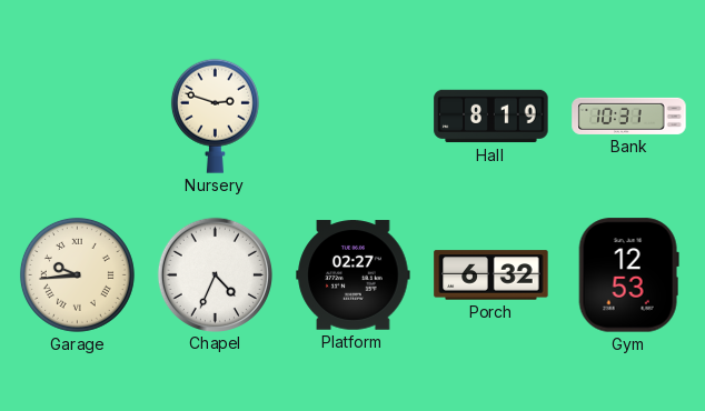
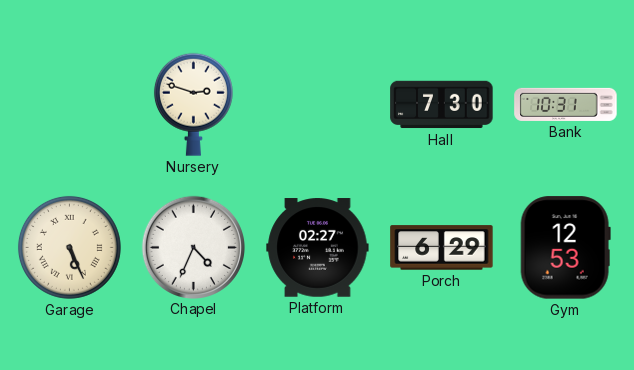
Hall: 8:19 -> 7:30 (442, 105)
Garage: 9:44 -> 5:26 (69, 247)
Porch: 6:32 -> 6:29 (442, 248)
